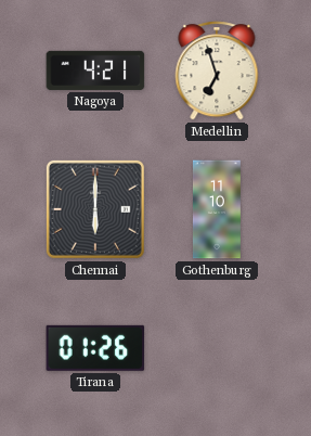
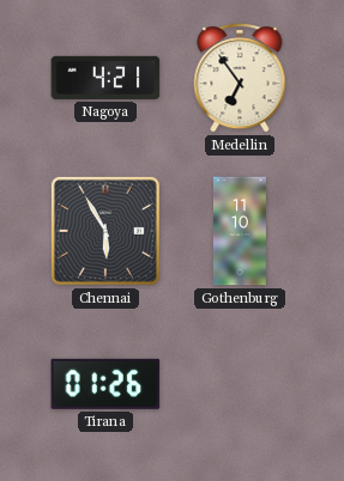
Medellin: 6:57 -> 6:54 (240, 78)
Chennai: 6:00 -> 5:55 (105, 231)
